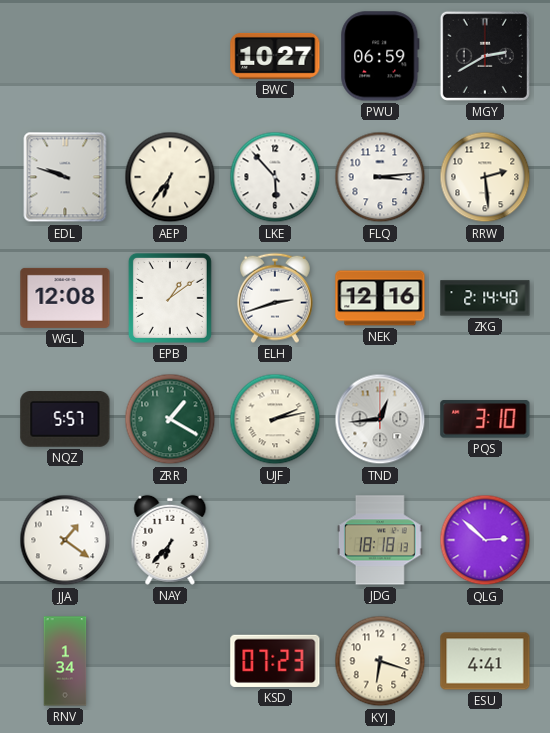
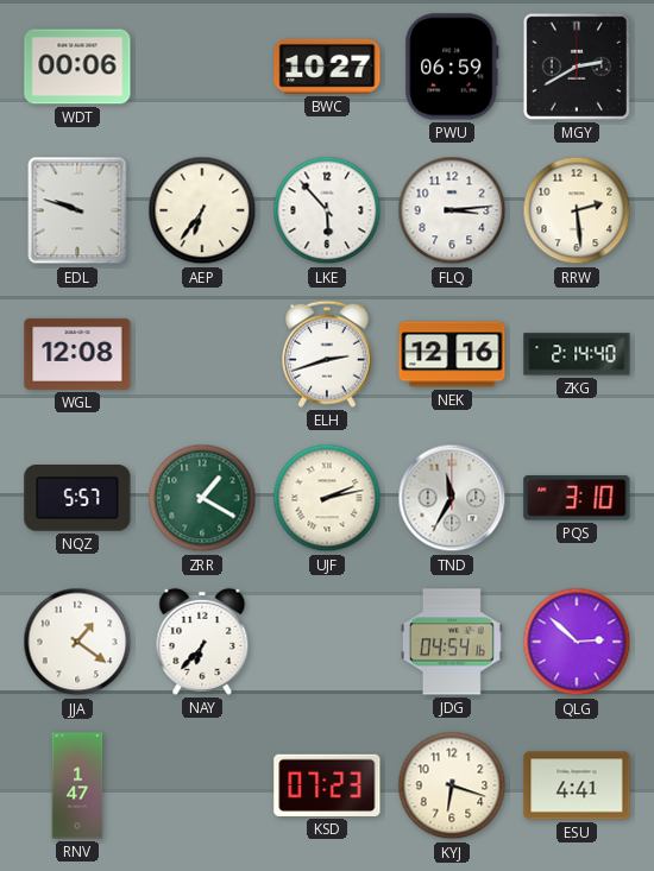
WDT: none -> 00:06 (77, 67)
EPB: 1:09 -> none (170, 298)
TND: 12:44 -> 11:35 (452, 498)
JDG: 18:18 -> 04:54 (452, 642)
RNV: 1:34 -> 1:47 (77, 785)
